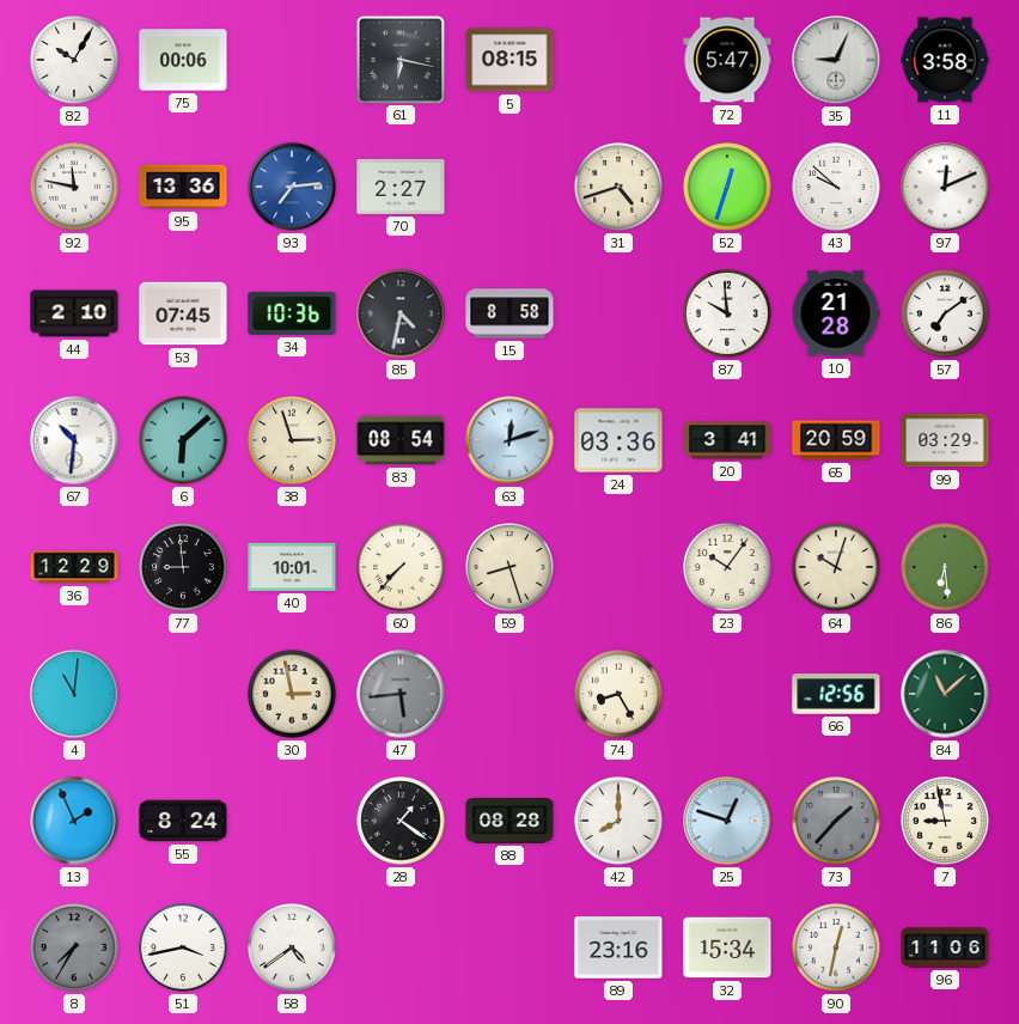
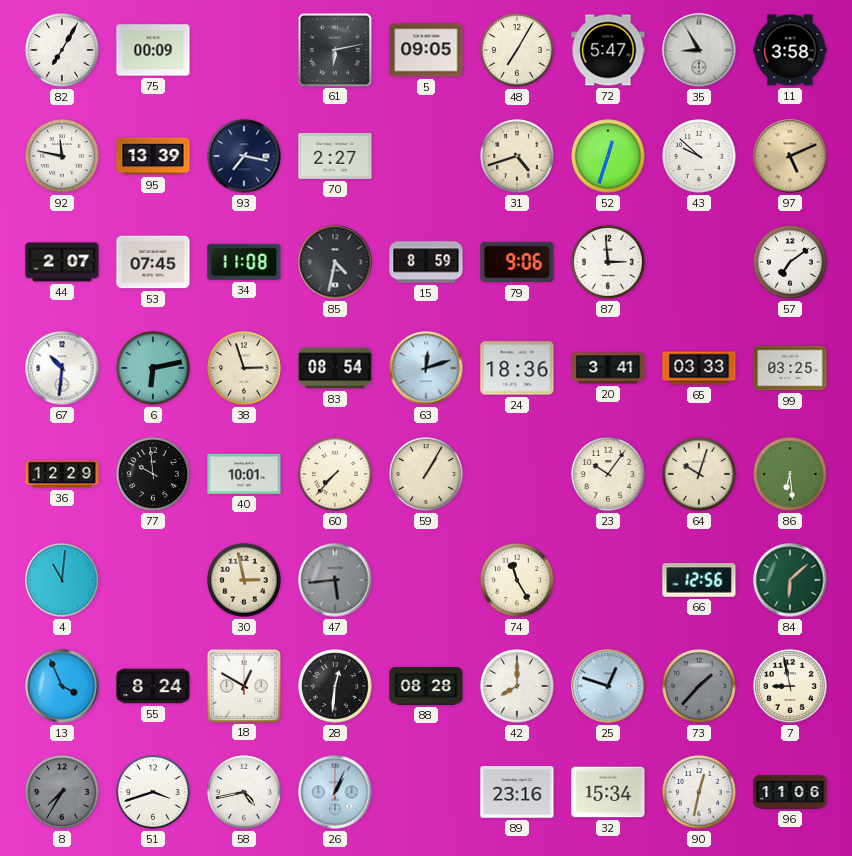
82: 10:05 -> 7:05 (62, 50)
75: 00:06 -> 00:09 (153, 50)
61: 6:17 -> 6:13 (334, 49)
5: 08:15 -> 09:05 (426, 50)
48: none -> 7:05 (517, 50)
35: 9:04 -> 8:55 (699, 50)
95: 13:36 -> 13:39 (153, 156)
93: 7:14 -> 7:17 (244, 156)
93 dial: blue -> navy (244, 156)
97: 12:11 -> 5:11 (790, 156)
97 dial: white -> champagne (790, 156)
44: 2:10 -> 2:07 (62, 262)
34: 10:36 -> 11:08 (244, 262)
15: 8:58 -> 8:59 (426, 262)
79: none -> 9:06 (517, 262)
87: 9:59 -> 2:59 (608, 262)
10: 21:28 -> none (836, 313)
6: 6:08 -> 6:13 (153, 368)
24: 03:36 -> 18:36 (517, 368)
65: 20:59 -> 03:33 (699, 368)
99: 03:29 -> 03:25 (790, 368)
77: 8:59 -> 9:59 (153, 474)
59: 8:27 -> 1:05 (426, 474)
74: 8:25 -> 11:25 (517, 580)
84: 11:08 -> 6:08 (790, 580)
13: 1:56 -> 3:56 (62, 686)
18: none -> 12:50 (243, 685)
28: 1:21 -> 12:31 (335, 686)
51: 3:43 -> 3:42 (153, 792)
58: 4:39 -> 4:43 (244, 792)
26: none -> 1:04 (335, 792)
